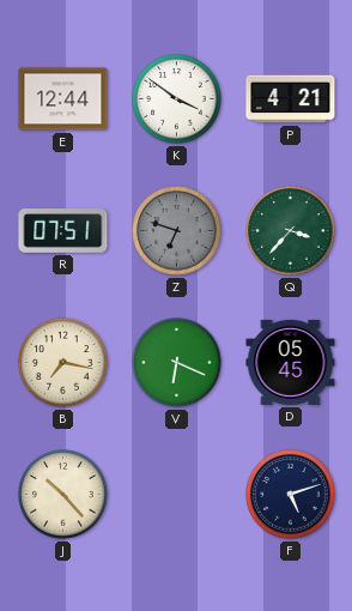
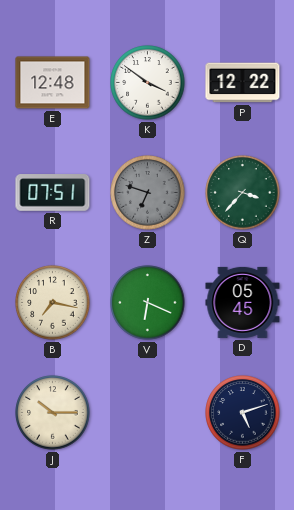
E: 12:44 -> 12:48 (53, 83)
P: 4:21 -> 12:22 (243, 83)
J: 10:23 -> 10:15 (53, 413)
